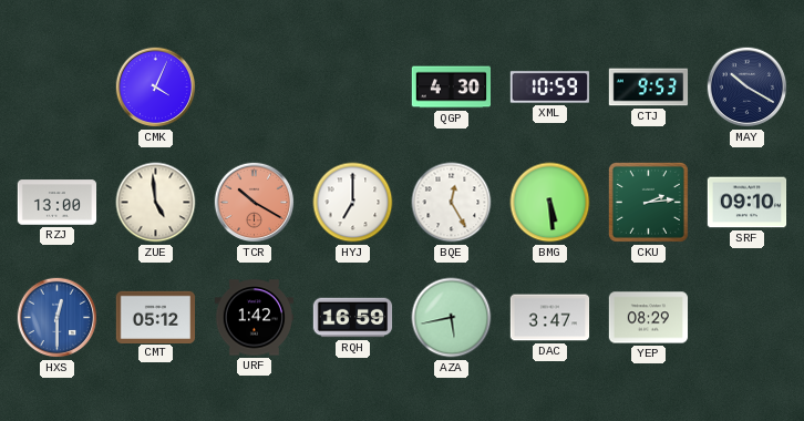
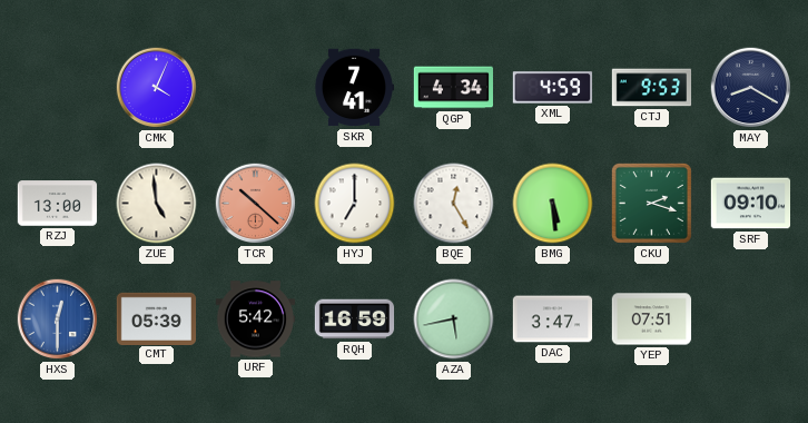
SKR: none -> 7:41 (353, 88)
QGP: 4:30 -> 4:34 (453, 88)
XML: 10:59 -> 4:59 (553, 88)
MAY: 10:20 -> 8:20 (751, 88)
TCR: 10:20 -> 10:22 (256, 204)
CKU: 2:14 -> 2:18 (651, 203)
CMT: 05:12 -> 05:39 (157, 318)
URF: 1:42 -> 5:42 (255, 319)
YEP: 08:29 -> 07:51 (652, 319)
